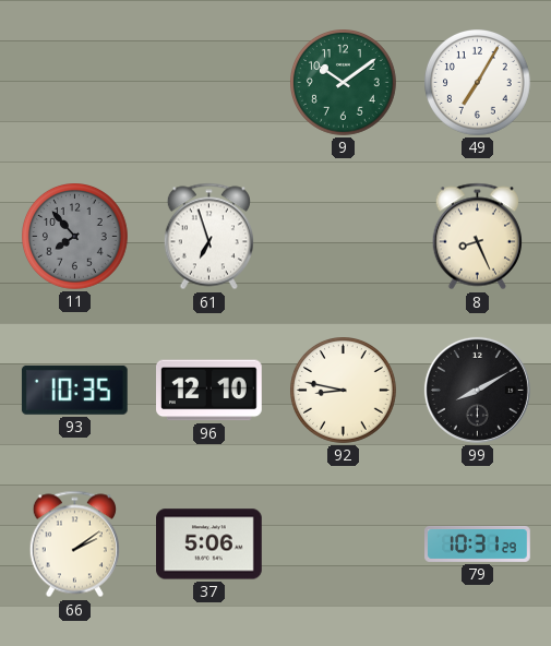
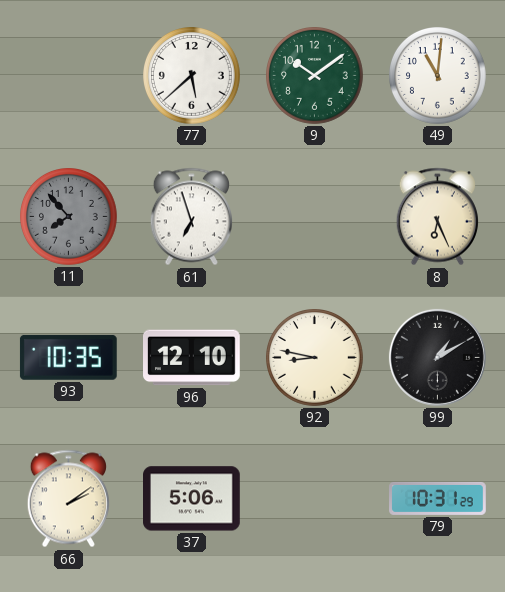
77: none -> 5:38 (192, 76)
49: 7:05 -> 11:01 (438, 76)
8: 8:26 -> 6:26 (437, 217)
99: 8:10 -> 1:10 (437, 357)
